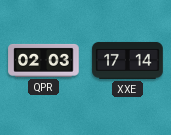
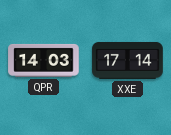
QPR: 02:03 -> 14:03 (44, 60)
